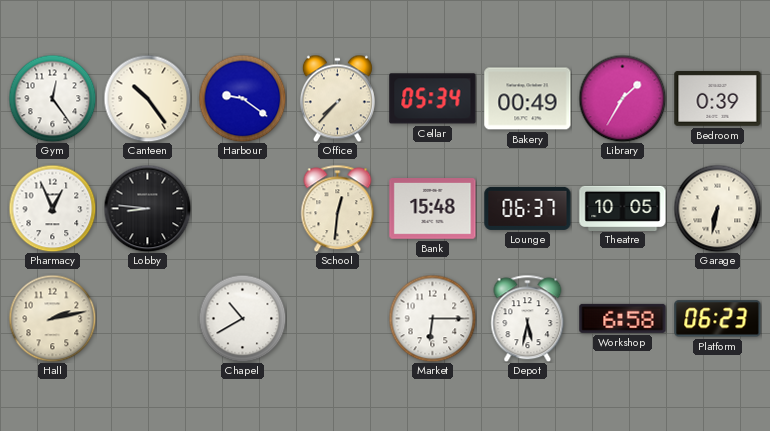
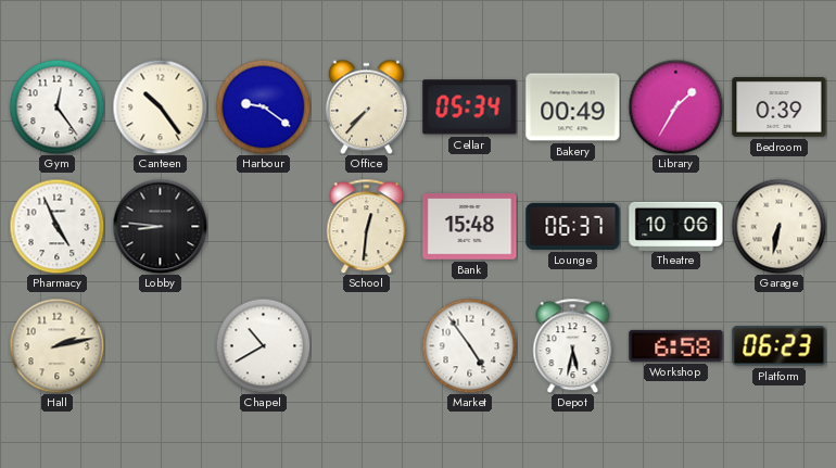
Pharmacy: 12:56 -> 4:56 (56, 226)
Theatre: 10:05 -> 10:06 (676, 226)
Market: 6:15 -> 4:54 (469, 345)
